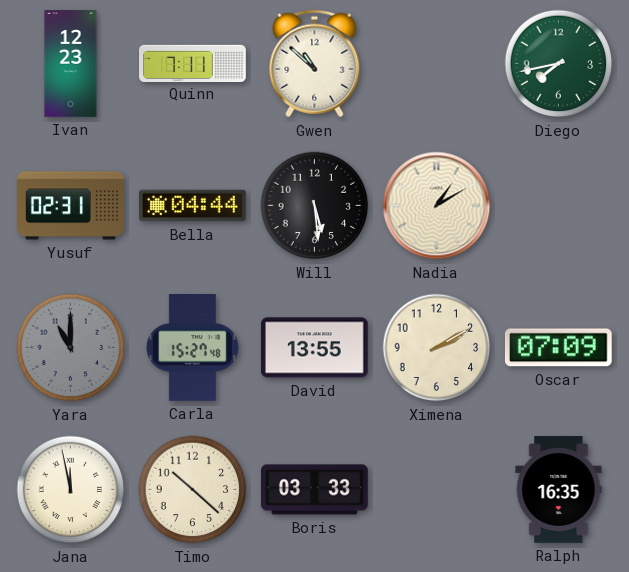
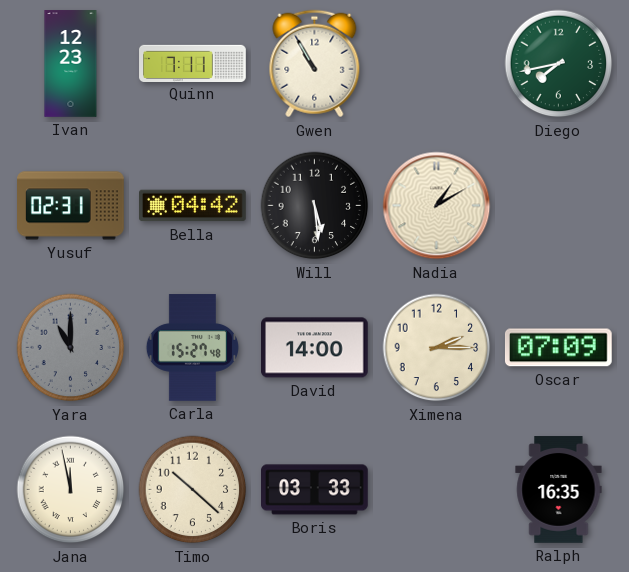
Gwen: 10:52 -> 10:55 (315, 64)
Bella: 04:44 -> 04:42 (193, 206)
David: 13:55 -> 14:00 (315, 348)
Ximena: 2:10 -> 2:15 (437, 348)
